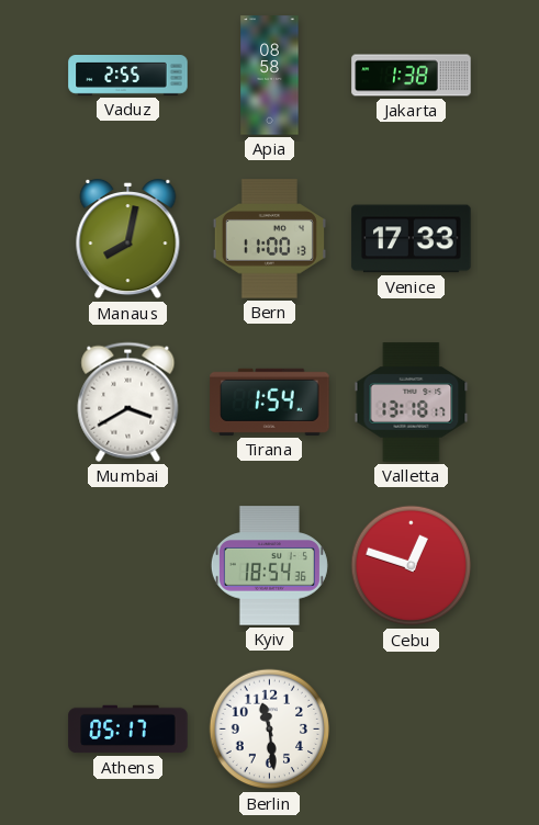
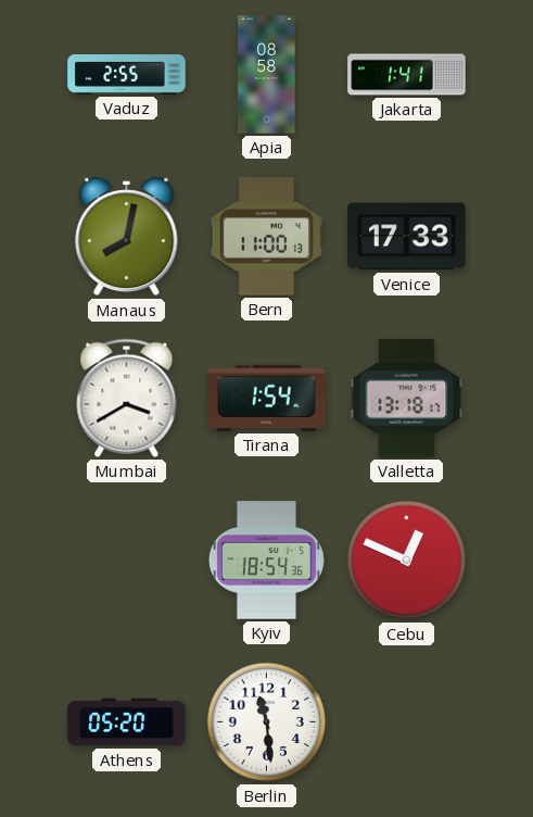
Jakarta: 1:38 -> 1:41 (407, 75)
Cebu: 12:48 -> 12:49 (407, 561)
Athens: 05:17 -> 05:20 (127, 722)
